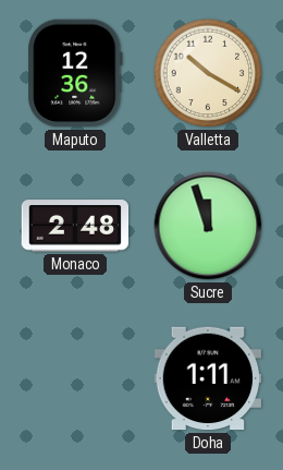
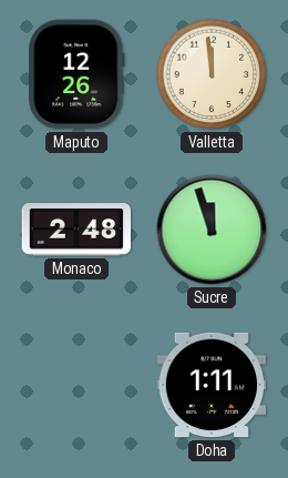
Maputo: 12:36 -> 12:26 (76, 74)
Valletta: 10:20 -> 11:59 (212, 74)
